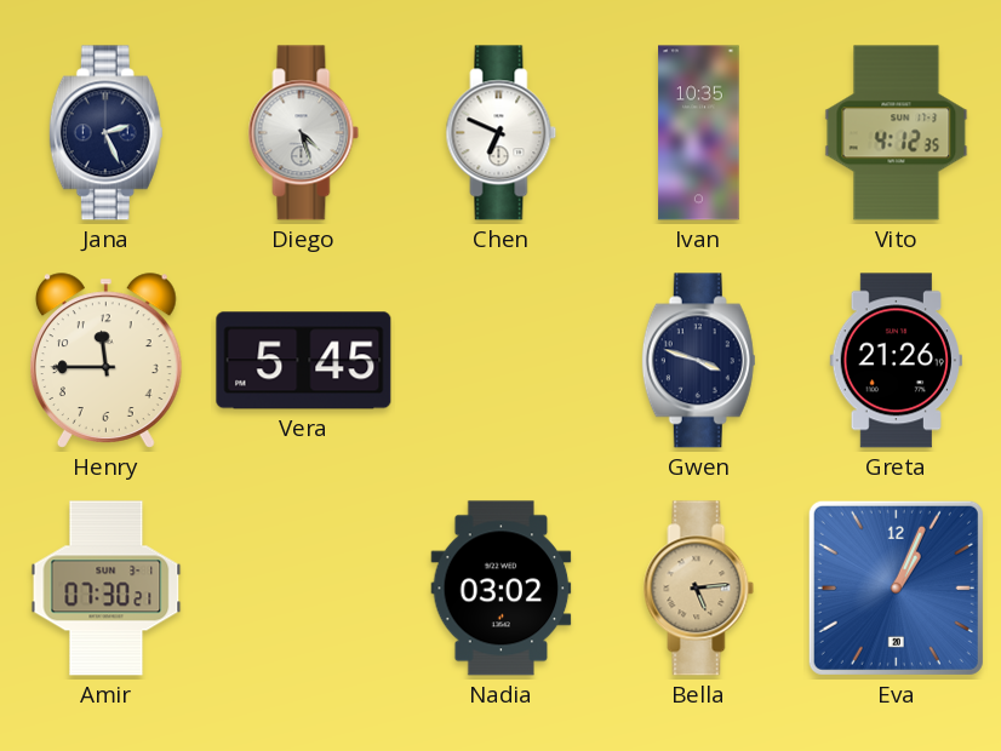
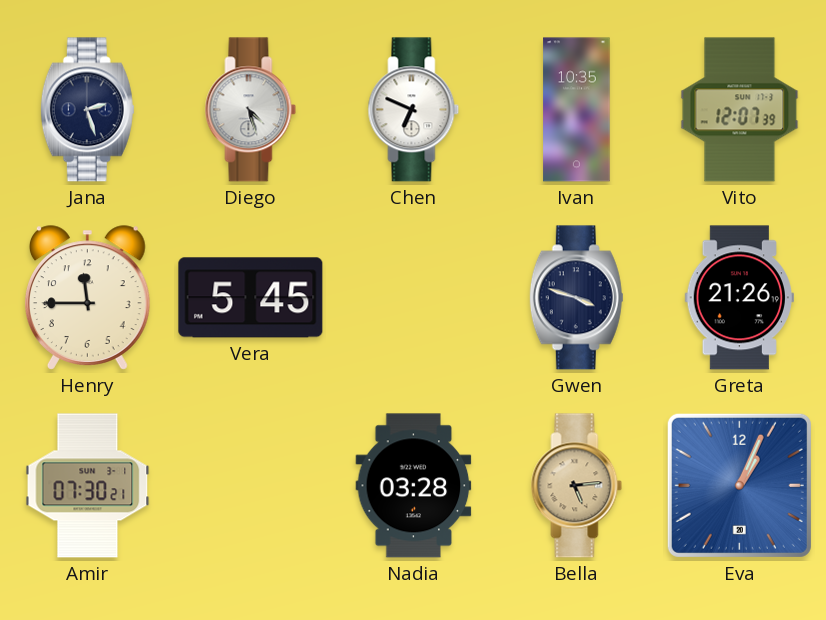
Jana: 2:26 -> 2:27 (87, 110)
Vito: 4:12 -> 12:07 (740, 110)
Nadia: 03:02 -> 03:28 (414, 486)
